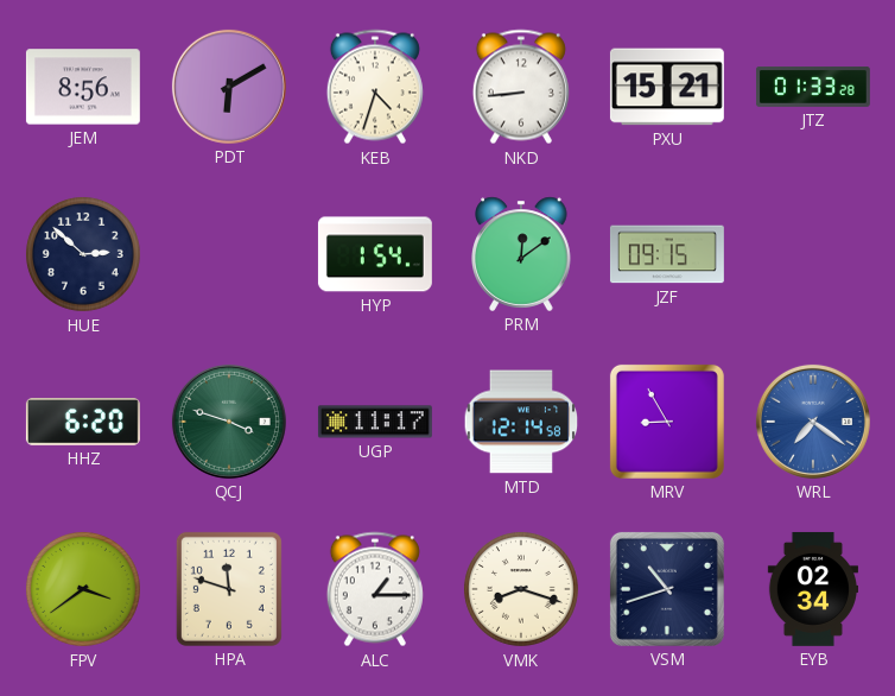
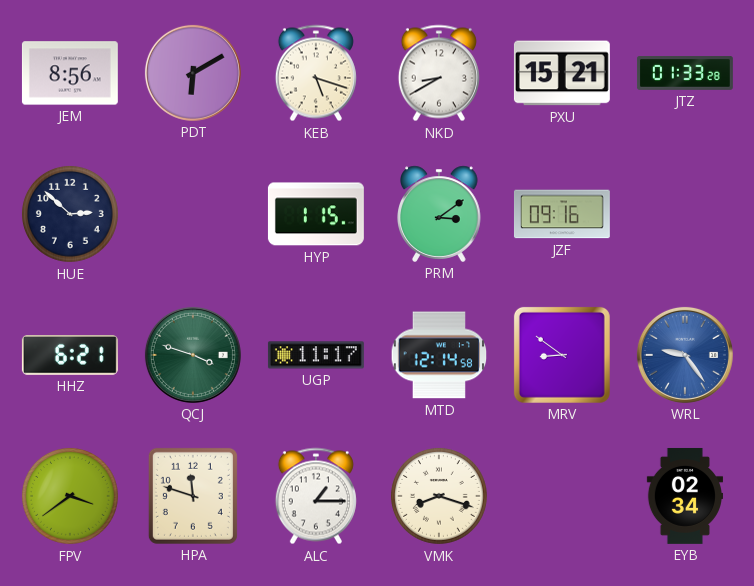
KEB: 4:33 -> 5:18 (316, 73)
NKD: 8:44 -> 8:40 (439, 73)
HYP: 1:54 -> 1:15 (316, 214)
PRM: 12:09 -> 3:09 (439, 214)
JZF: 09:15 -> 09:16 (562, 214)
HHZ: 6:20 -> 6:21 (70, 356)
MRV: 8:55 -> 8:51 (562, 355)
WRL: 7:21 -> 9:24 (685, 355)
VSM: 10:42 -> none (667, 589)
